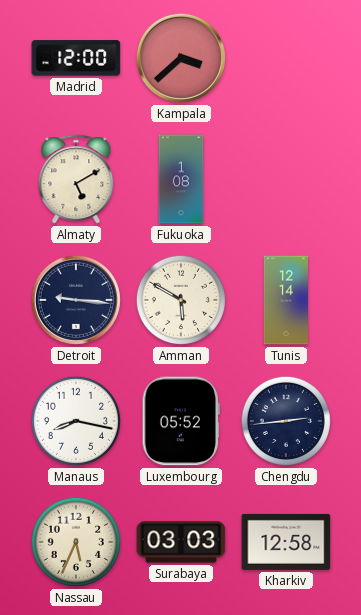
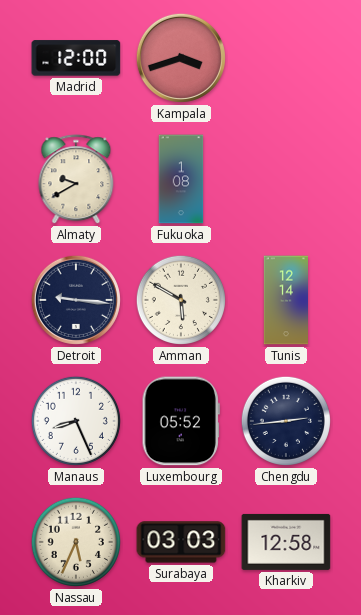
Kampala: 3:38 -> 3:42 (181, 58)
Almaty: 5:10 -> 9:40 (76, 180)
Manaus: 8:17 -> 8:26 (76, 421)
